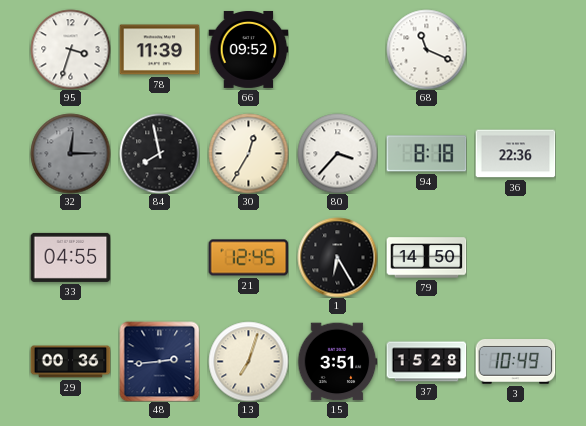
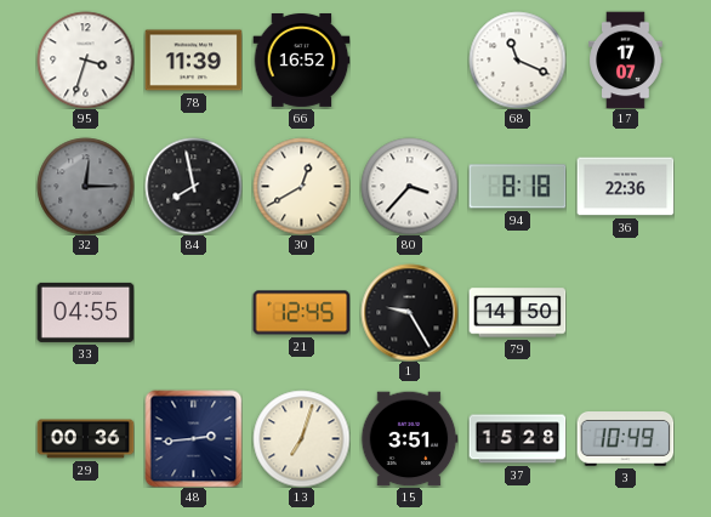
66: 09:52 -> 16:52 (301, 59)
17: none -> 17:07 (626, 59)
30: 12:35 -> 12:40 (301, 186)
1: 6:25 -> 9:25 (409, 312)
